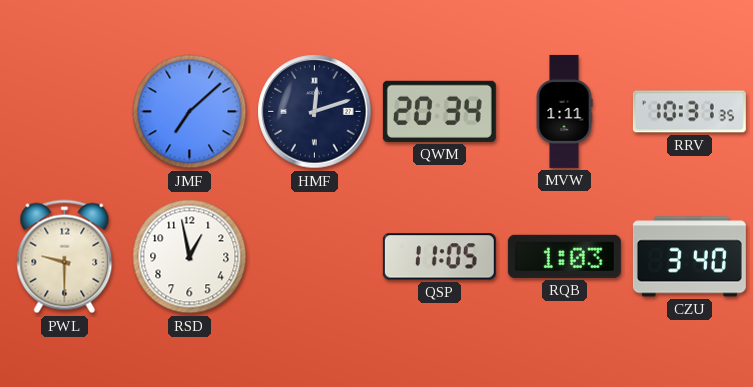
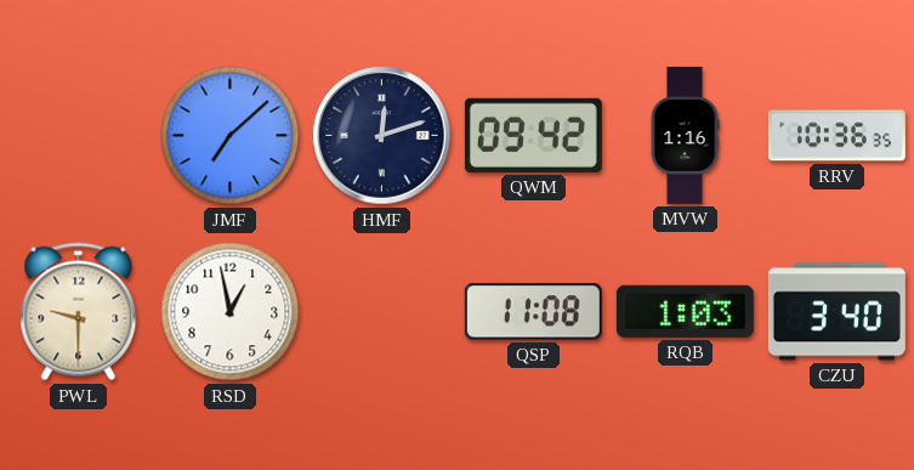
QWM: 20:34 -> 09:42 (533, 135)
MVW: 1:11 -> 1:16 (685, 135)
RRV: 10:31 -> 10:36 (836, 136)
QSP: 11:05 -> 11:08 (533, 312)
